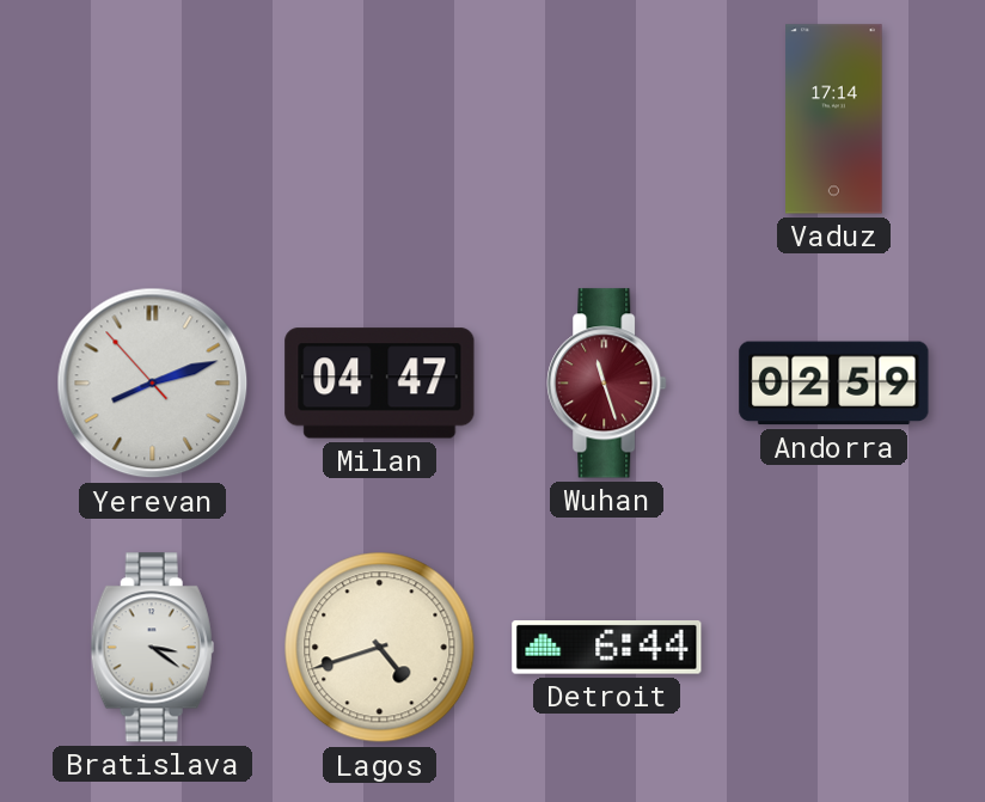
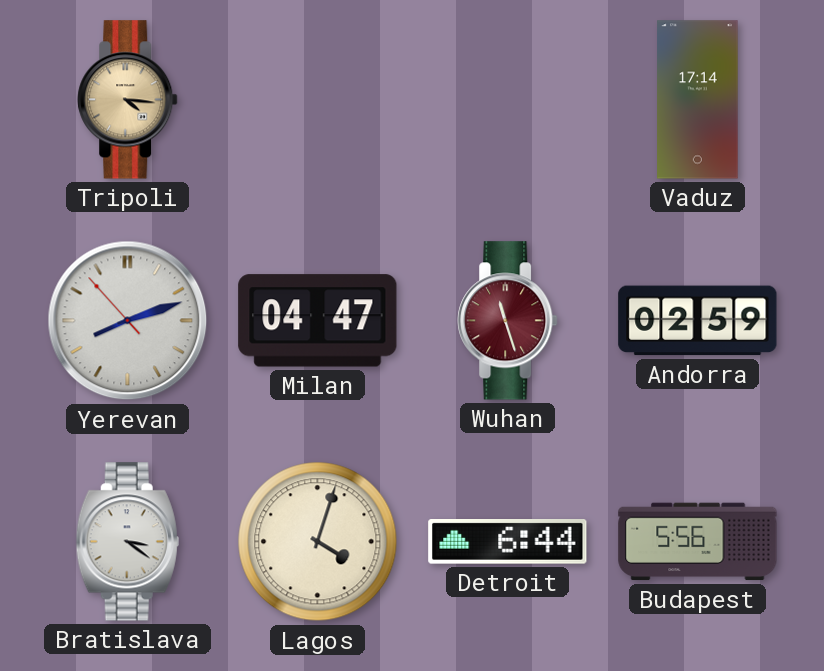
Tripoli: none -> 4:16 (128, 100)
Lagos: 4:42 -> 4:03 (318, 542)
Budapest: none -> 5:56 (698, 542)
